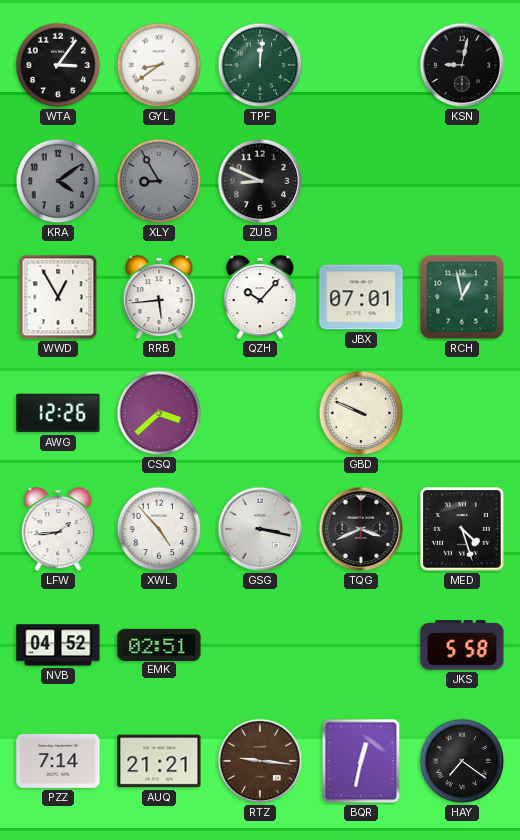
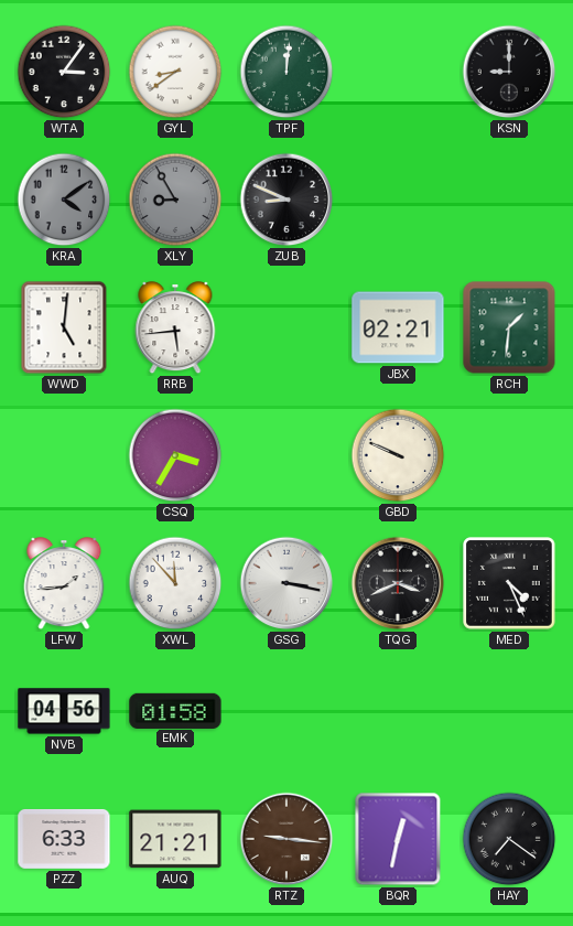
KSN: 9:02 -> 9:00 (509, 72)
WWD: 12:55 -> 5:01 (64, 327)
QZH: 10:07 -> none (260, 298)
JBX: 07:01 -> 02:21 (398, 327)
RCH: 12:58 -> 1:31 (509, 327)
AWG: 12:26 -> none (58, 413)
CSQ: 3:38 -> 3:35 (175, 455)
XWL: 4:53 -> 11:53 (175, 583)
MED: 4:27 -> 4:26 (509, 583)
NVB: 04:52 -> 04:56 (64, 711)
EMK: 02:51 -> 01:58 (175, 710)
JKS: 5:58 -> none (462, 645)
PZZ: 7:14 -> 6:33 (64, 839)
